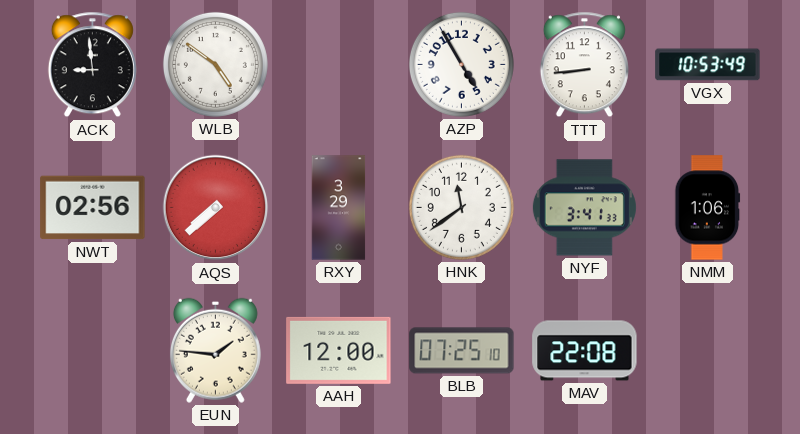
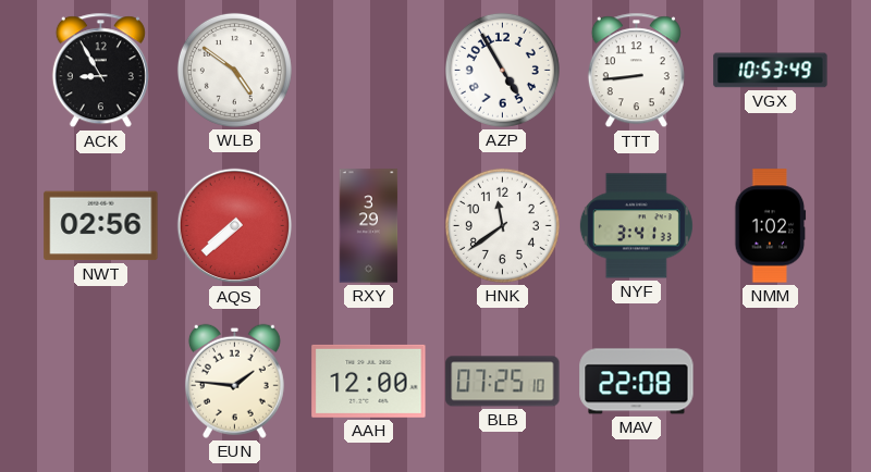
ACK: 8:59 -> 8:55 (100, 71)
NMM: 1:06 -> 1:02 (771, 226)
